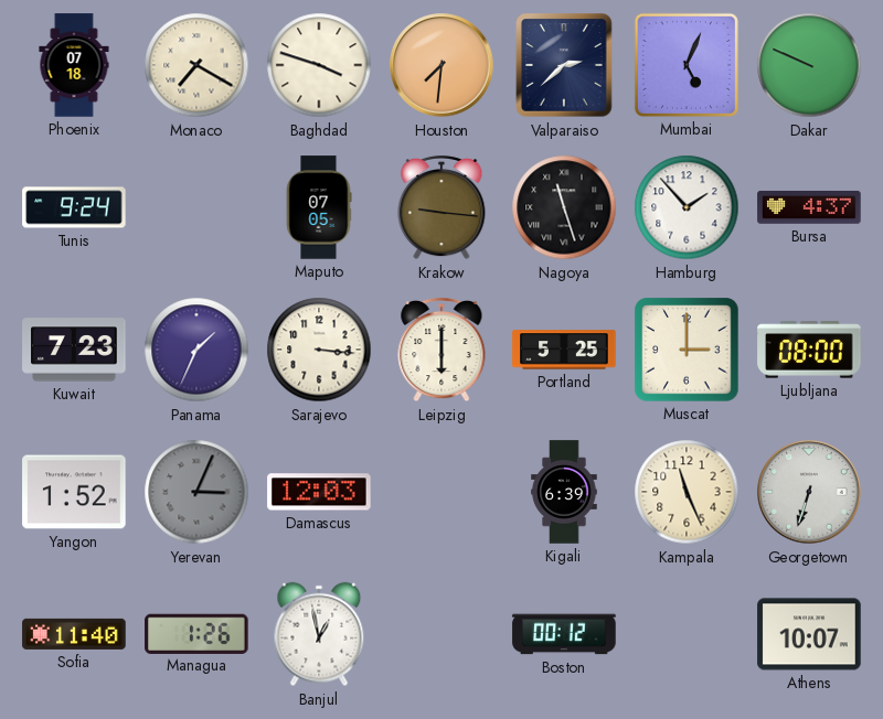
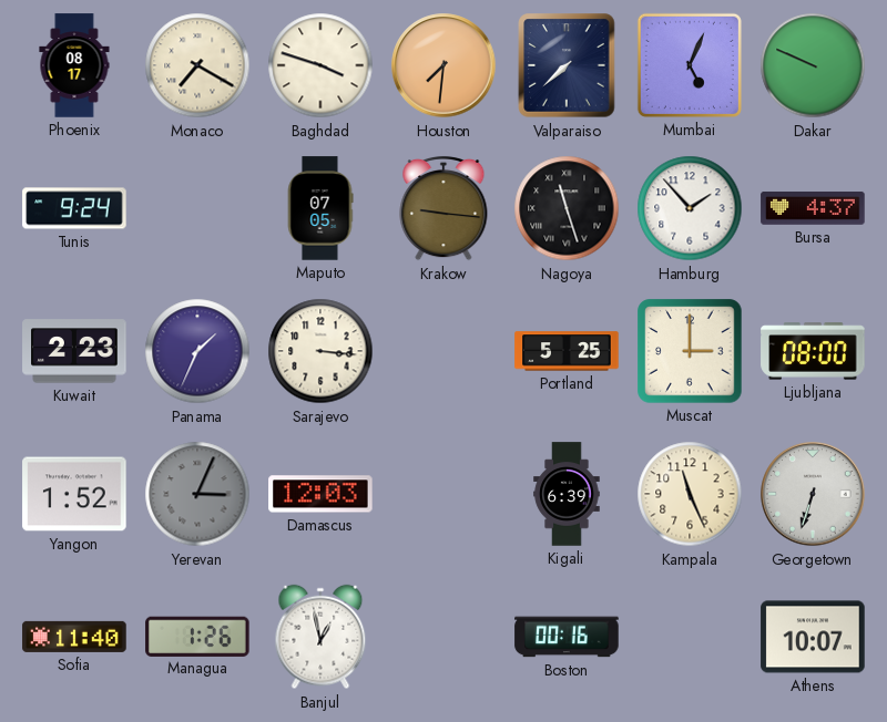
Phoenix: 07:18 -> 08:17 (74, 65)
Valparaiso: 2:38 -> 7:38 (567, 65)
Kuwait: 7:23 -> 2:23 (74, 351)
Leipzig: 6:00 -> none (441, 350)
Boston: 00:12 -> 00:16 (567, 637)
